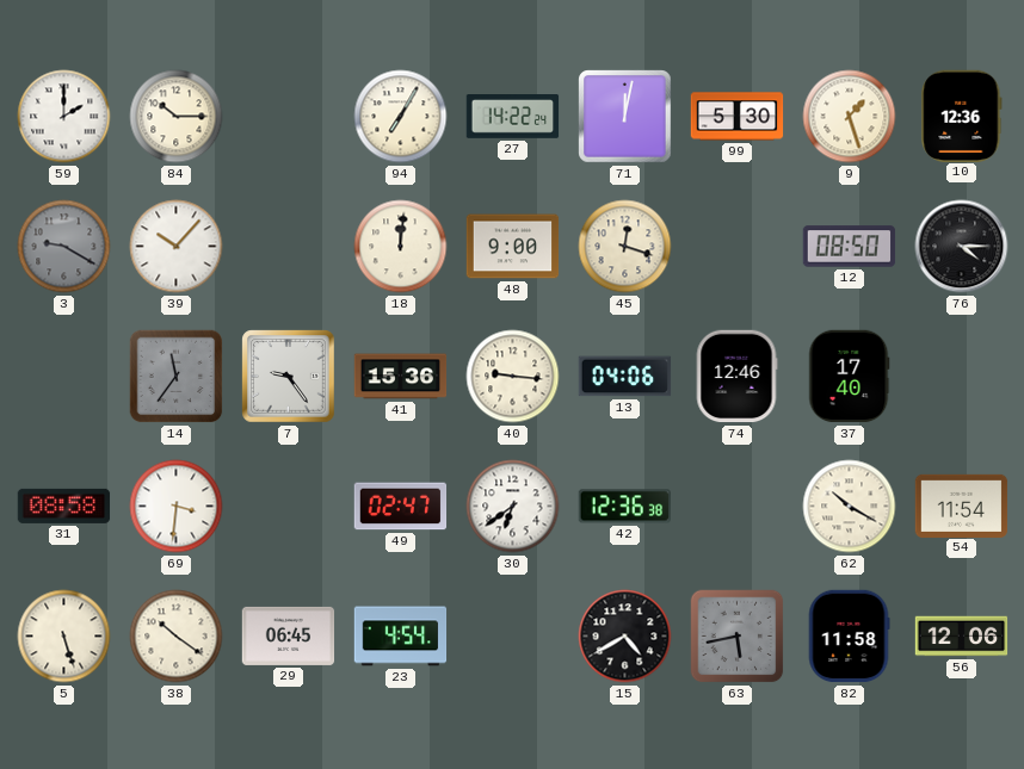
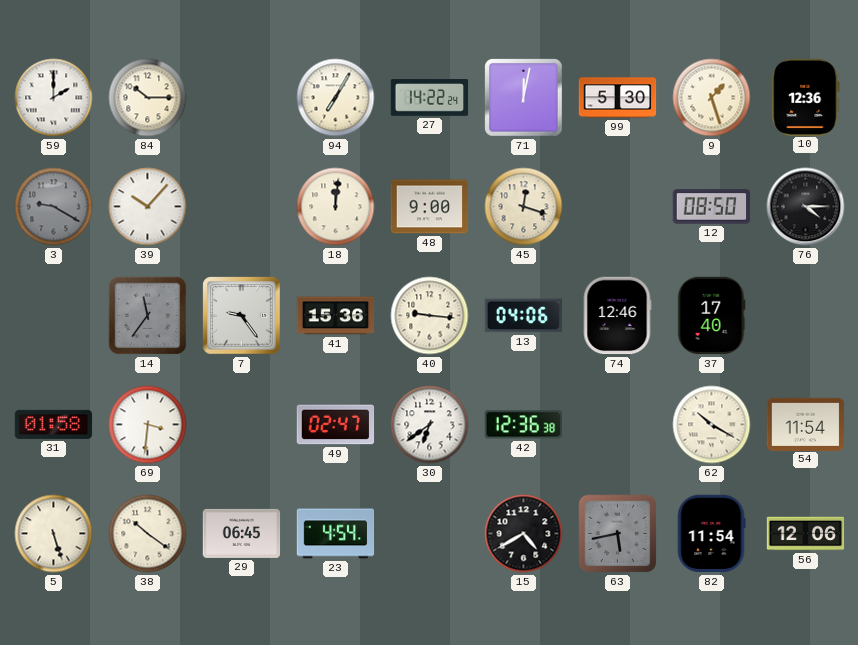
31: 08:58 -> 01:58 (54, 424)
82: 11:58 -> 11:54 (711, 534)
